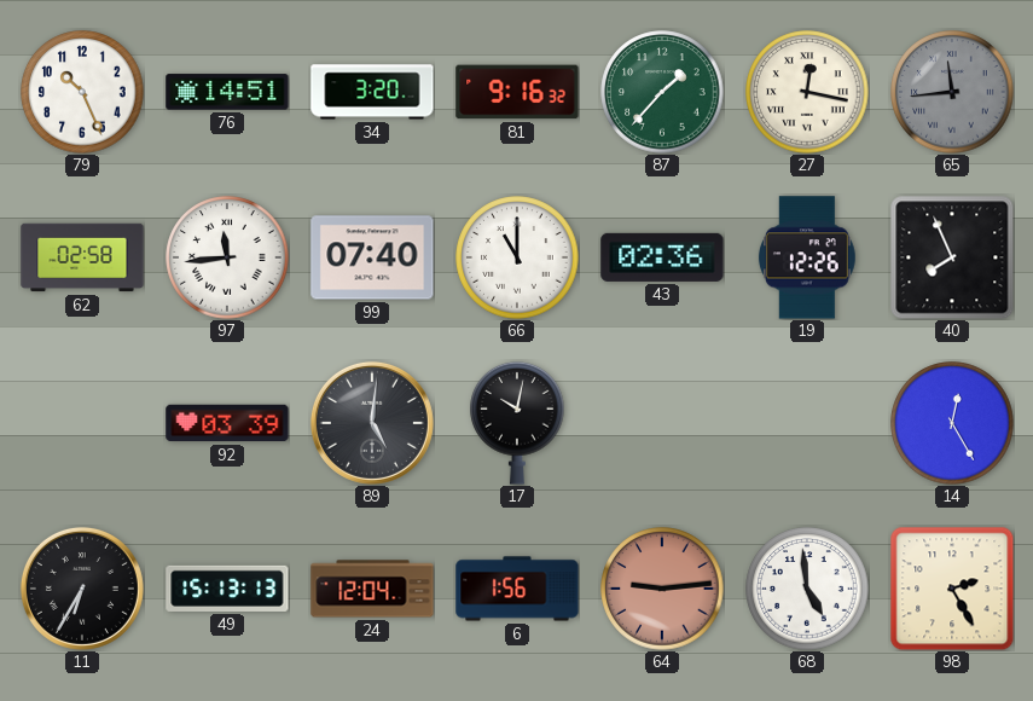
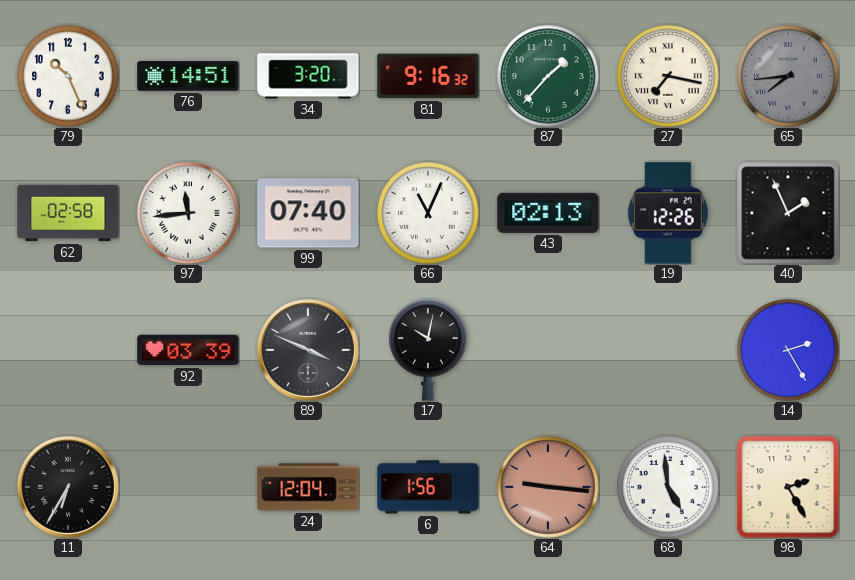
27: 12:17 -> 7:17 (668, 76)
65: 11:44 -> 7:44 (788, 76)
66: 11:00 -> 11:04 (428, 213)
43: 02:36 -> 02:13 (548, 213)
40: 7:56 -> 1:56 (788, 213)
89: 5:01 -> 3:49 (308, 350)
14: 12:25 -> 2:25 (788, 350)
49: 15:13 -> none (227, 589)
64: 9:14 -> 9:16 (548, 487)
